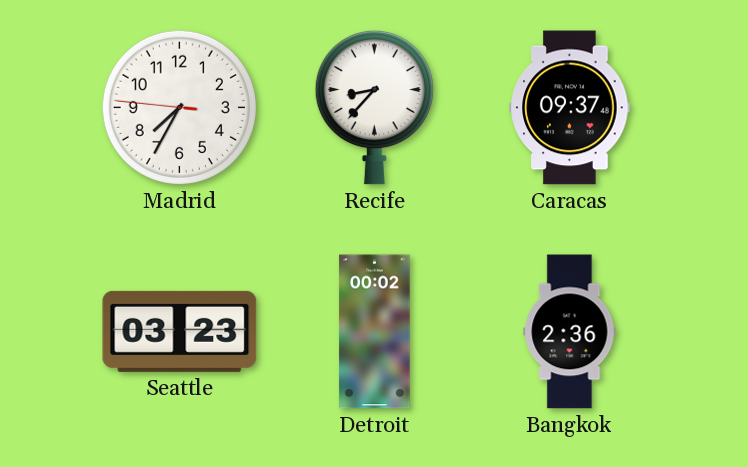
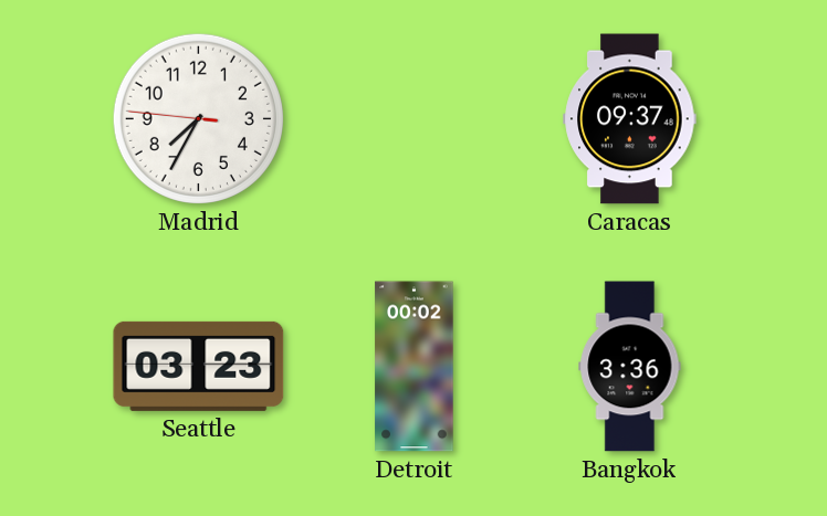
Recife: 8:37 -> none (374, 107)
Bangkok: 2:36 -> 3:36 (630, 367)
